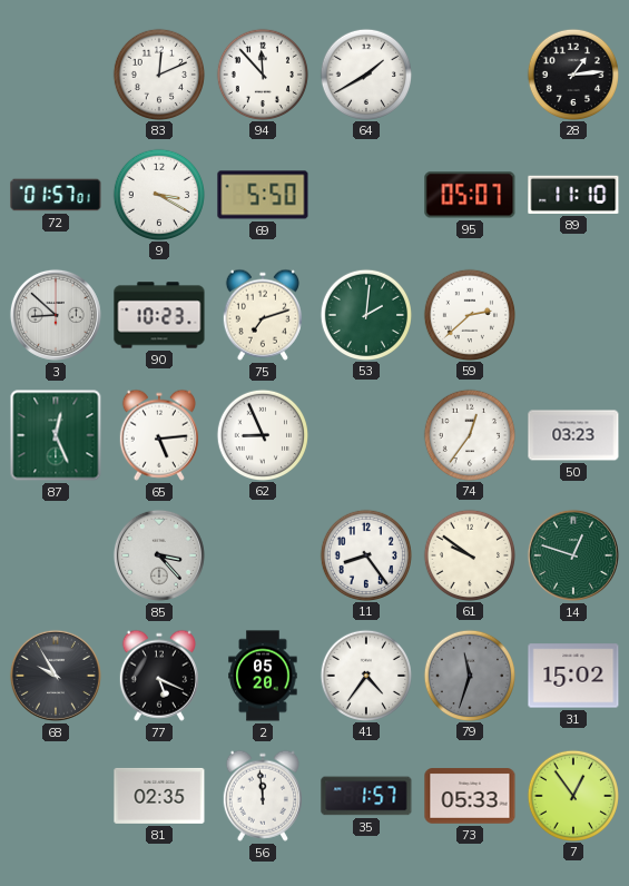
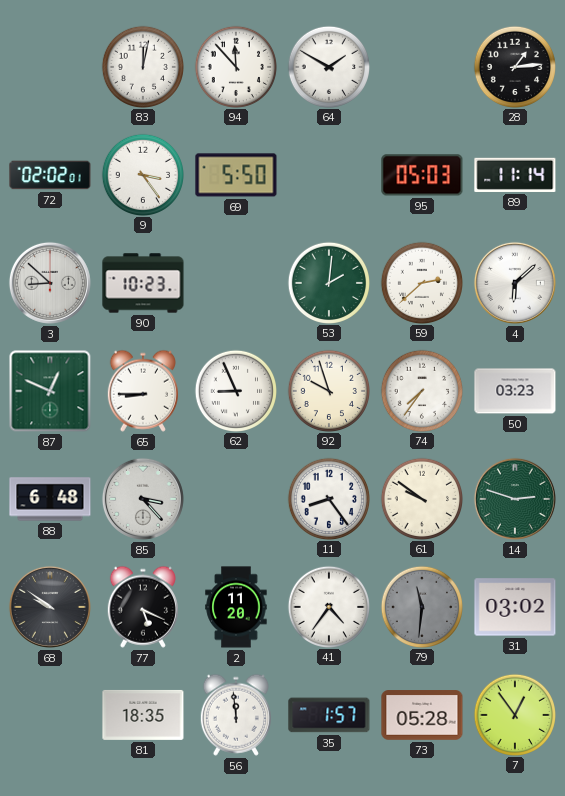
83: 12:11 -> 12:02 (142, 66)
64: 1:40 -> 1:50 (328, 66)
72: 01:57 -> 02:02 (50, 175)
9: 3:20 -> 3:24 (142, 174)
95: 05:07 -> 05:03 (422, 175)
89: 11:10 -> 11:14 (515, 175)
75: 7:12 -> none (263, 315)
4: none -> 6:08 (515, 283)
87: 12:26 -> 12:49 (50, 391)
65: 5:14 -> 8:45 (143, 391)
92: none -> 9:57 (328, 390)
74: 12:36 -> 7:36 (421, 390)
88: none -> 6:48 (50, 499)
14: 12:48 -> 2:48 (515, 499)
68: 9:55 -> 9:51 (50, 607)
2: 05:20 -> 11:20 (236, 607)
79: 11:33 -> 11:31 (421, 606)
31: 15:02 -> 03:02 (515, 607)
81: 02:35 -> 18:35 (143, 715)
73: 05:33 -> 05:28 (422, 715)
